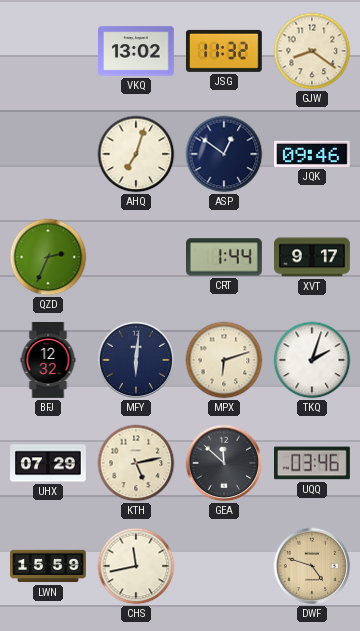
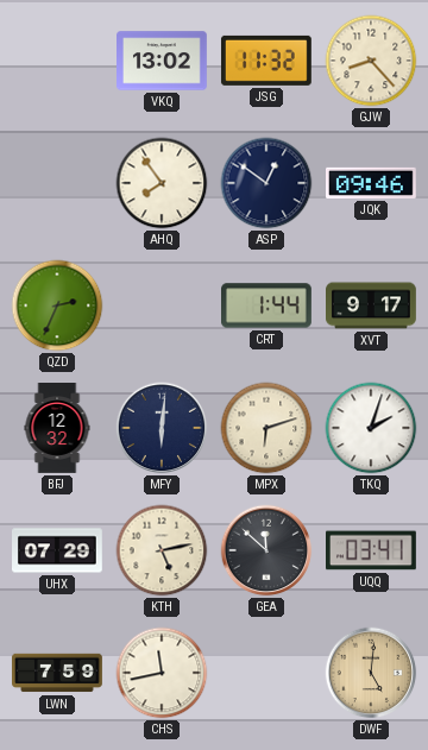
GJW: 8:21 -> 8:23 (371, 61)
AHQ: 7:03 -> 7:54 (162, 183)
UQQ: 03:46 -> 03:41 (372, 550)
LWN: 15:59 -> 7:59 (57, 673)
DWF: 4:48 -> 5:01 (371, 673)
